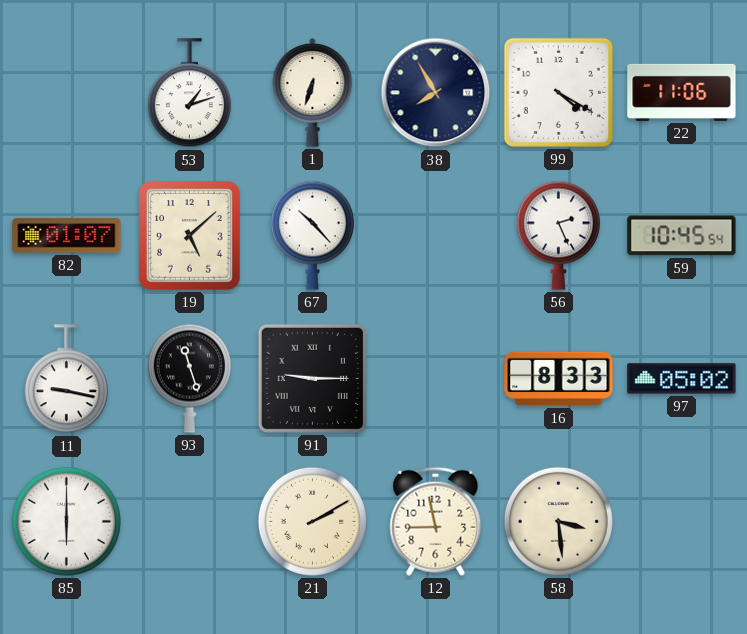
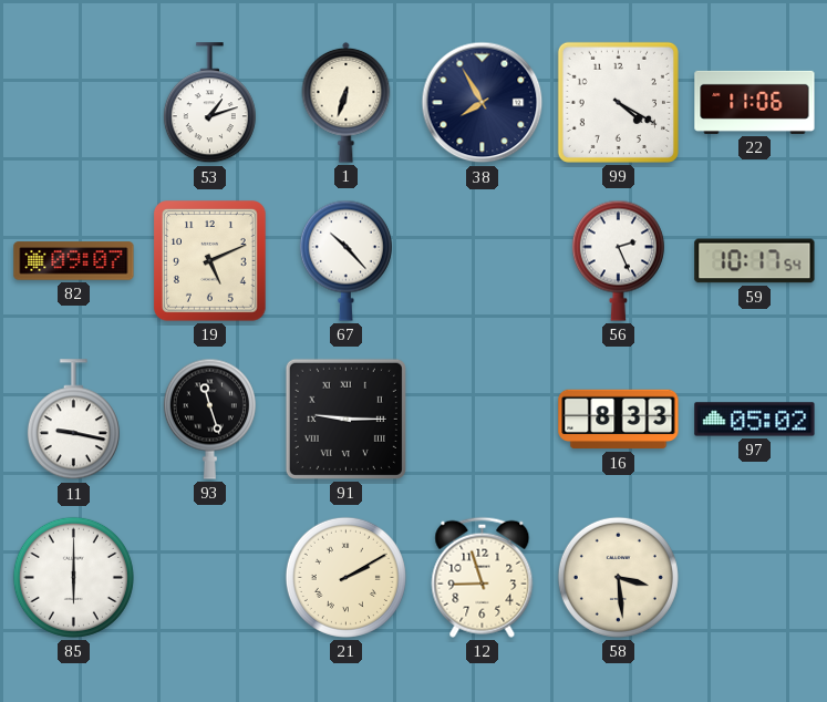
82: 01:07 -> 09:07 (74, 261)
19: 5:08 -> 5:11 (210, 261)
59: 10:45 -> 10:17 (755, 261)
12: 8:58 -> 8:57 (483, 577)
